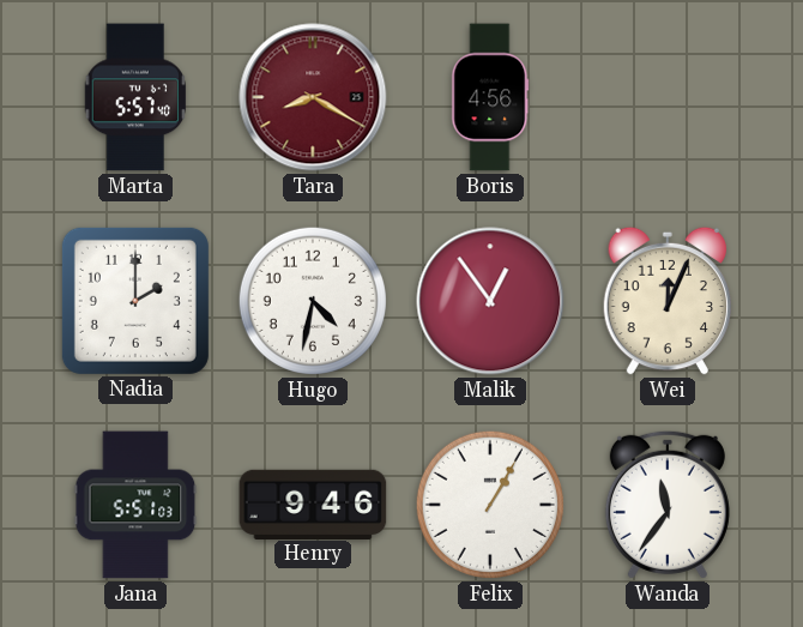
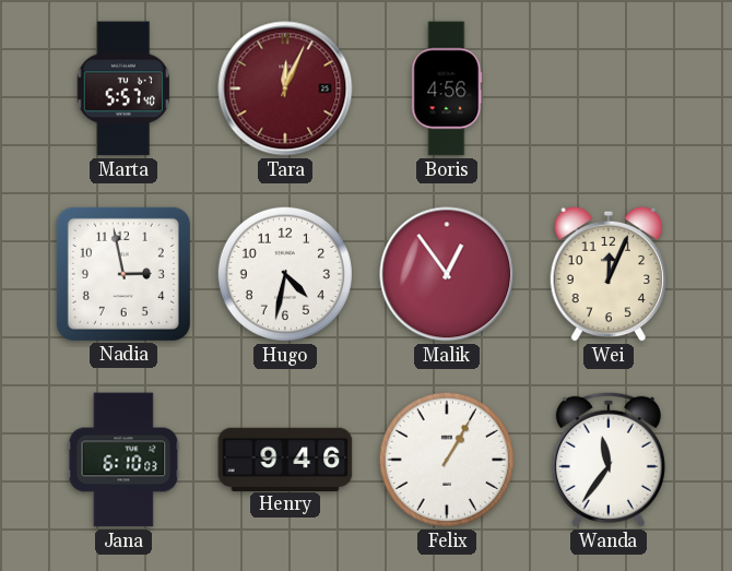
Tara: 8:20 -> 12:04 (285, 88)
Nadia: 2:00 -> 2:58 (123, 274)
Jana: 5:51 -> 6:10 (123, 460)
